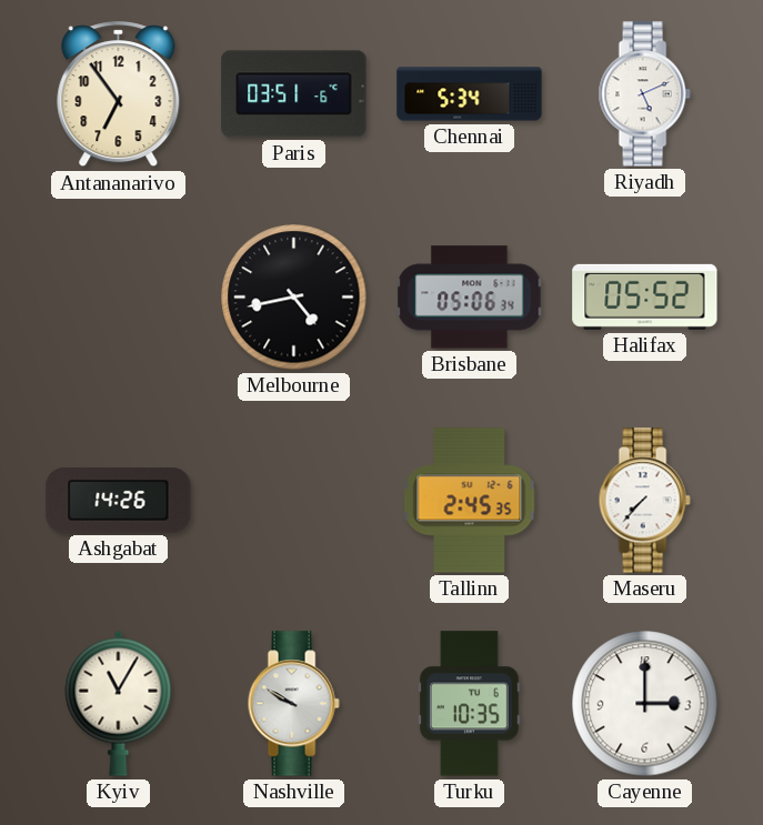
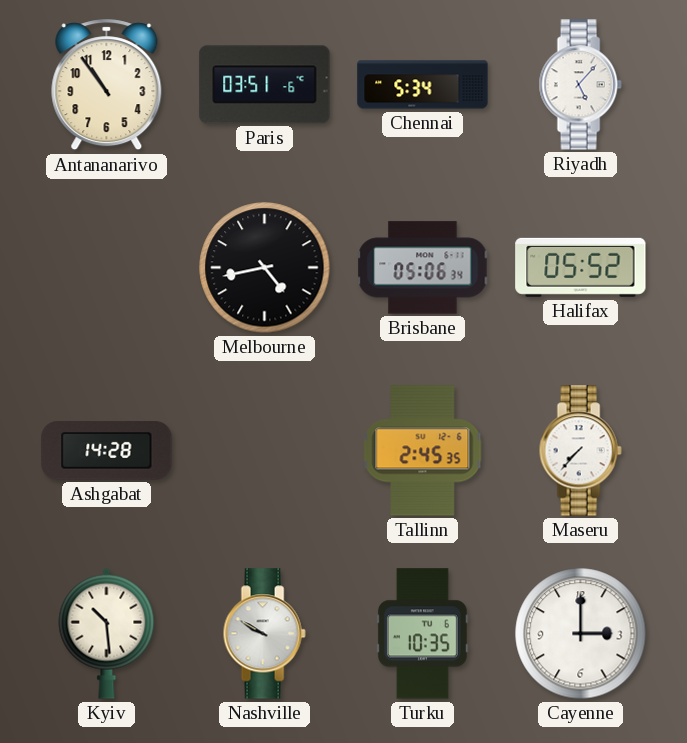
Antananarivo: 6:54 -> 10:54 (107, 85)
Riyadh: 5:11 -> 5:07 (580, 85)
Ashgabat: 14:26 -> 14:28 (107, 451)
Kyiv: 11:05 -> 10:29 (107, 633)
